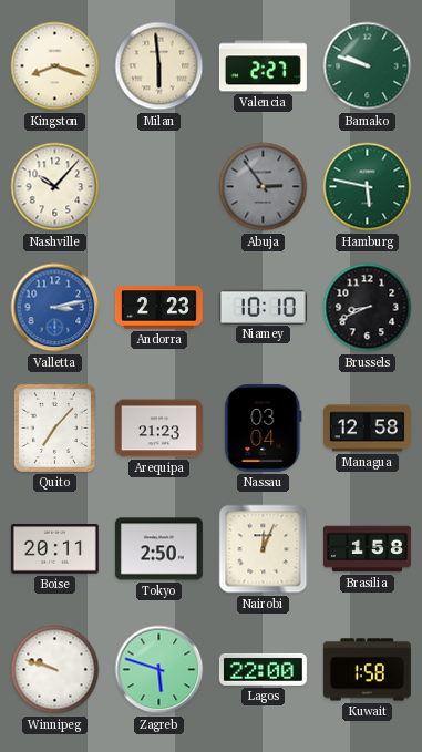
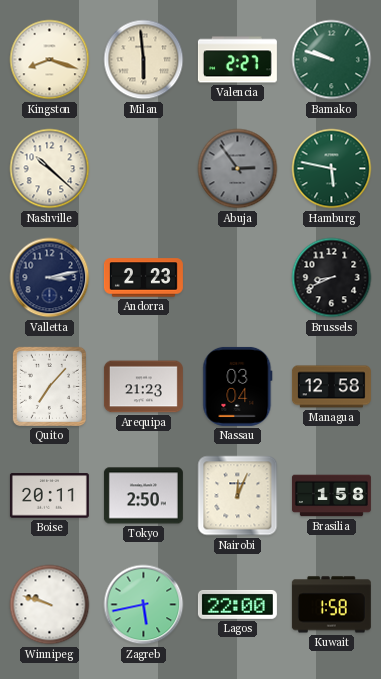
Nashville: 10:07 -> 10:22 (50, 169)
Valletta dial: blue -> navy (50, 278)
Niamey: 10:10 -> none (263, 307)
Zagreb: 5:48 -> 5:43 (144, 605)
